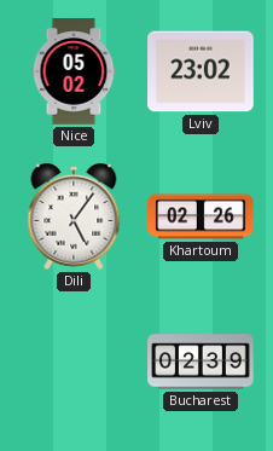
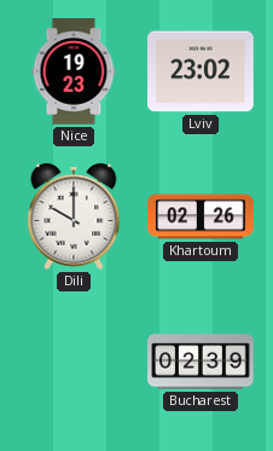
Nice: 05:02 -> 19:23 (74, 71)
Dili: 5:06 -> 10:00 (74, 216)
